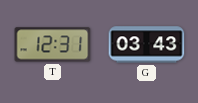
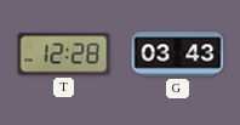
T: 12:31 -> 12:28 (64, 55)
